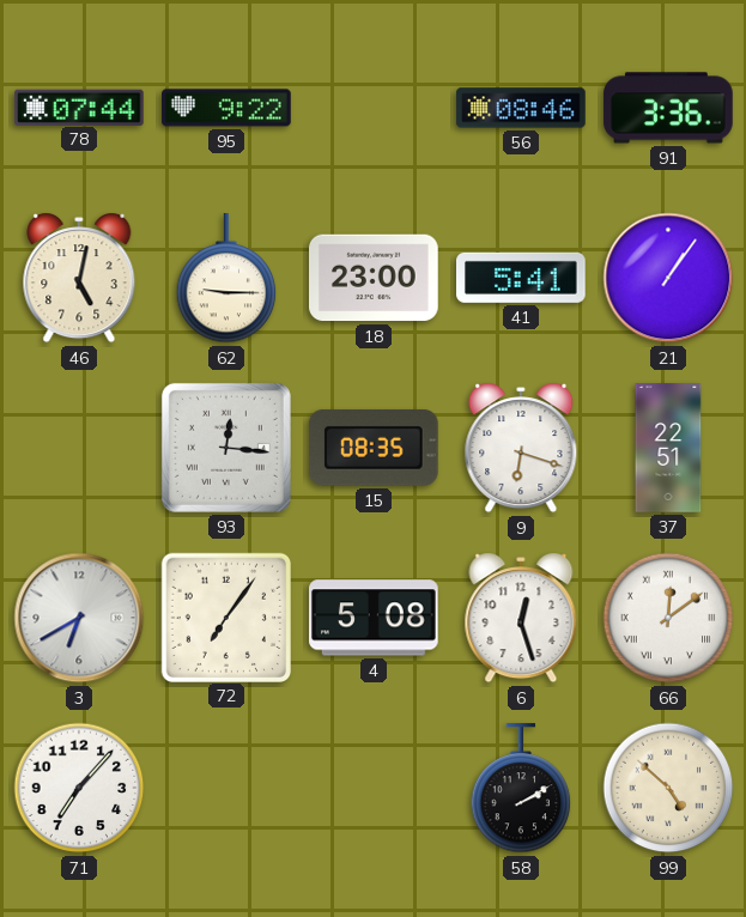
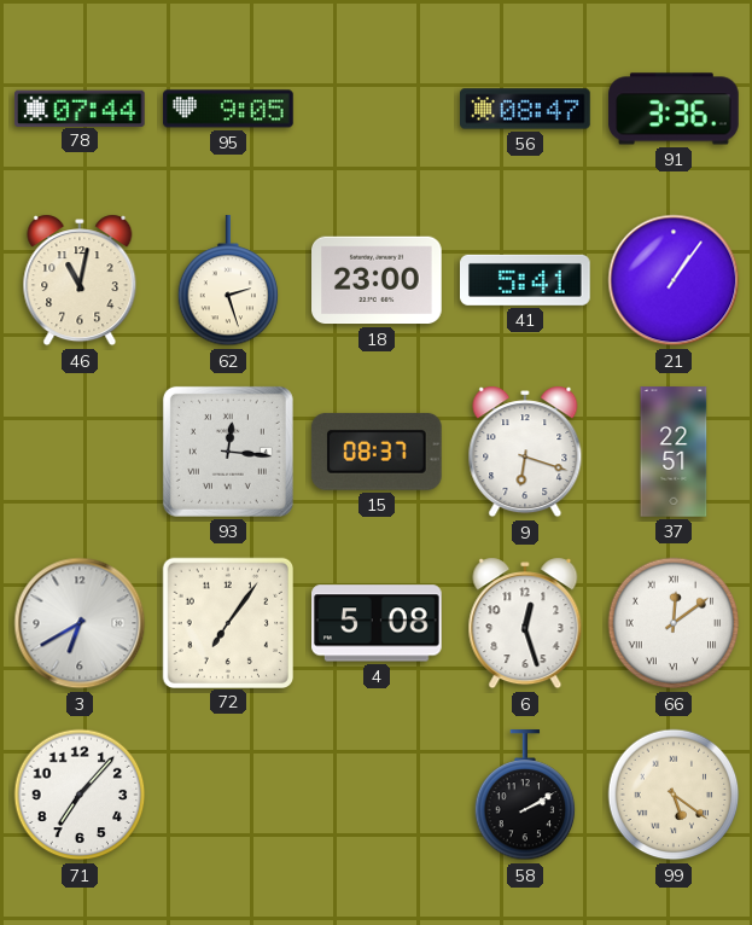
95: 9:22 -> 9:05 (228, 109)
56: 08:46 -> 08:47 (525, 109)
46: 5:02 -> 11:02 (80, 280)
62: 9:15 -> 2:27 (228, 281)
15: 08:35 -> 08:37 (377, 452)
99: 4:52 -> 5:21 (674, 795)
